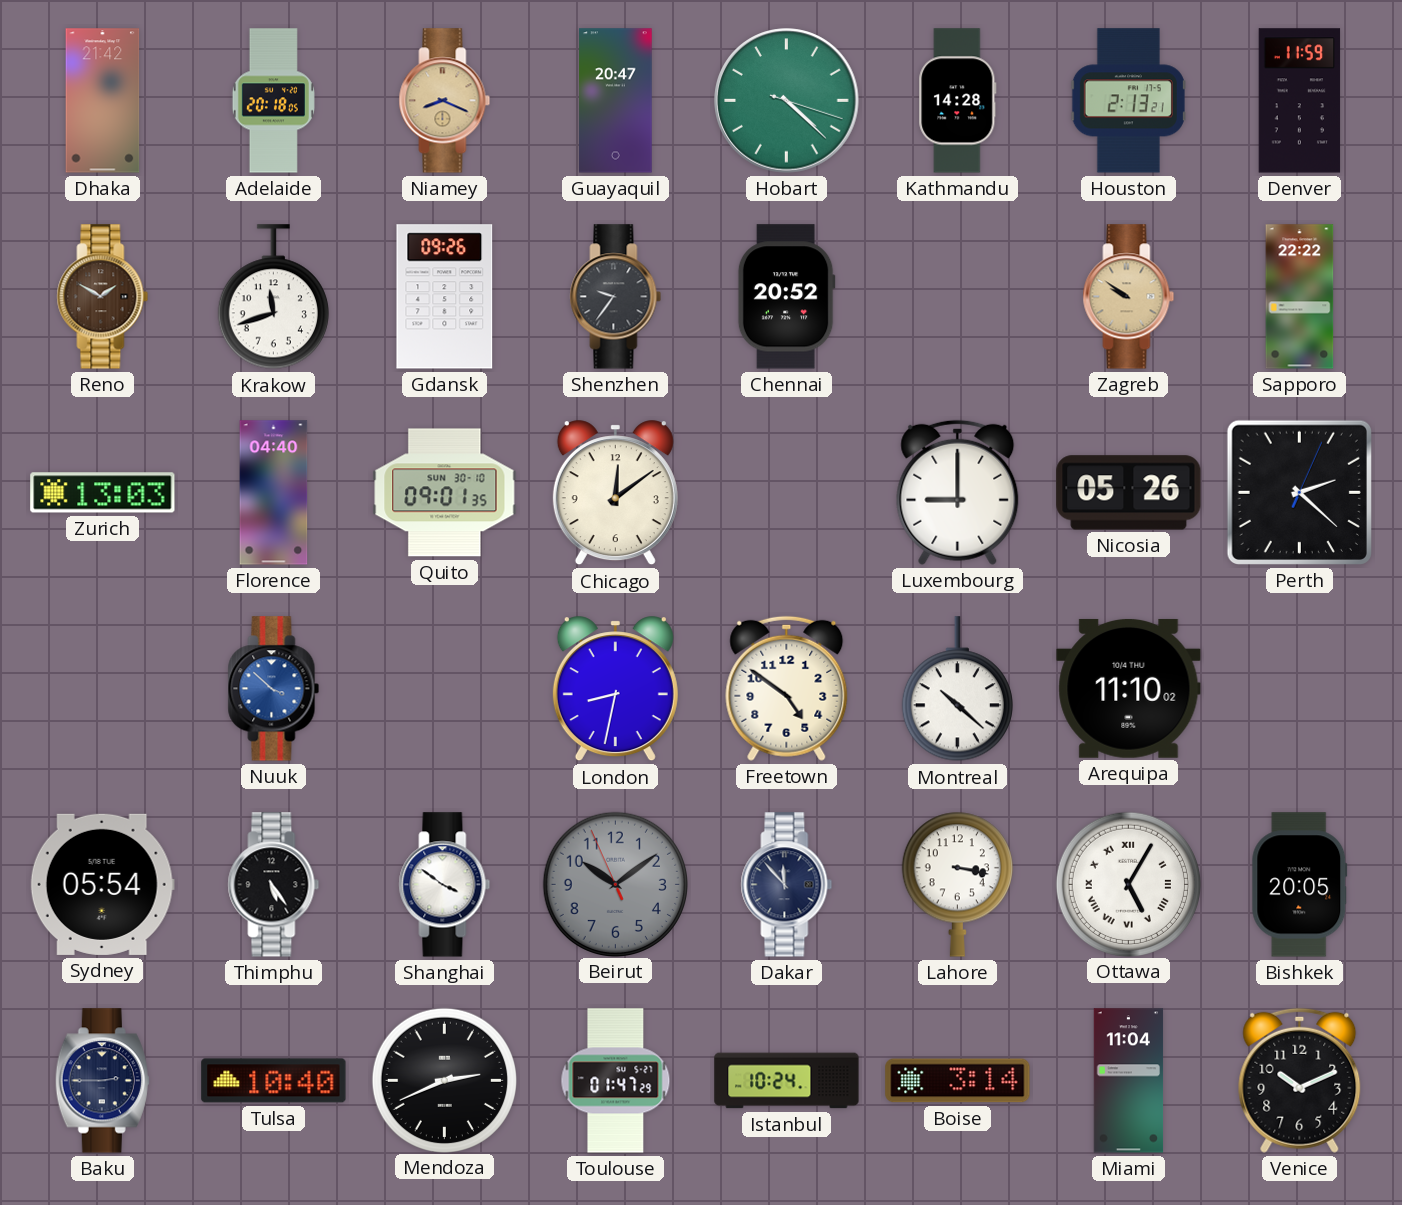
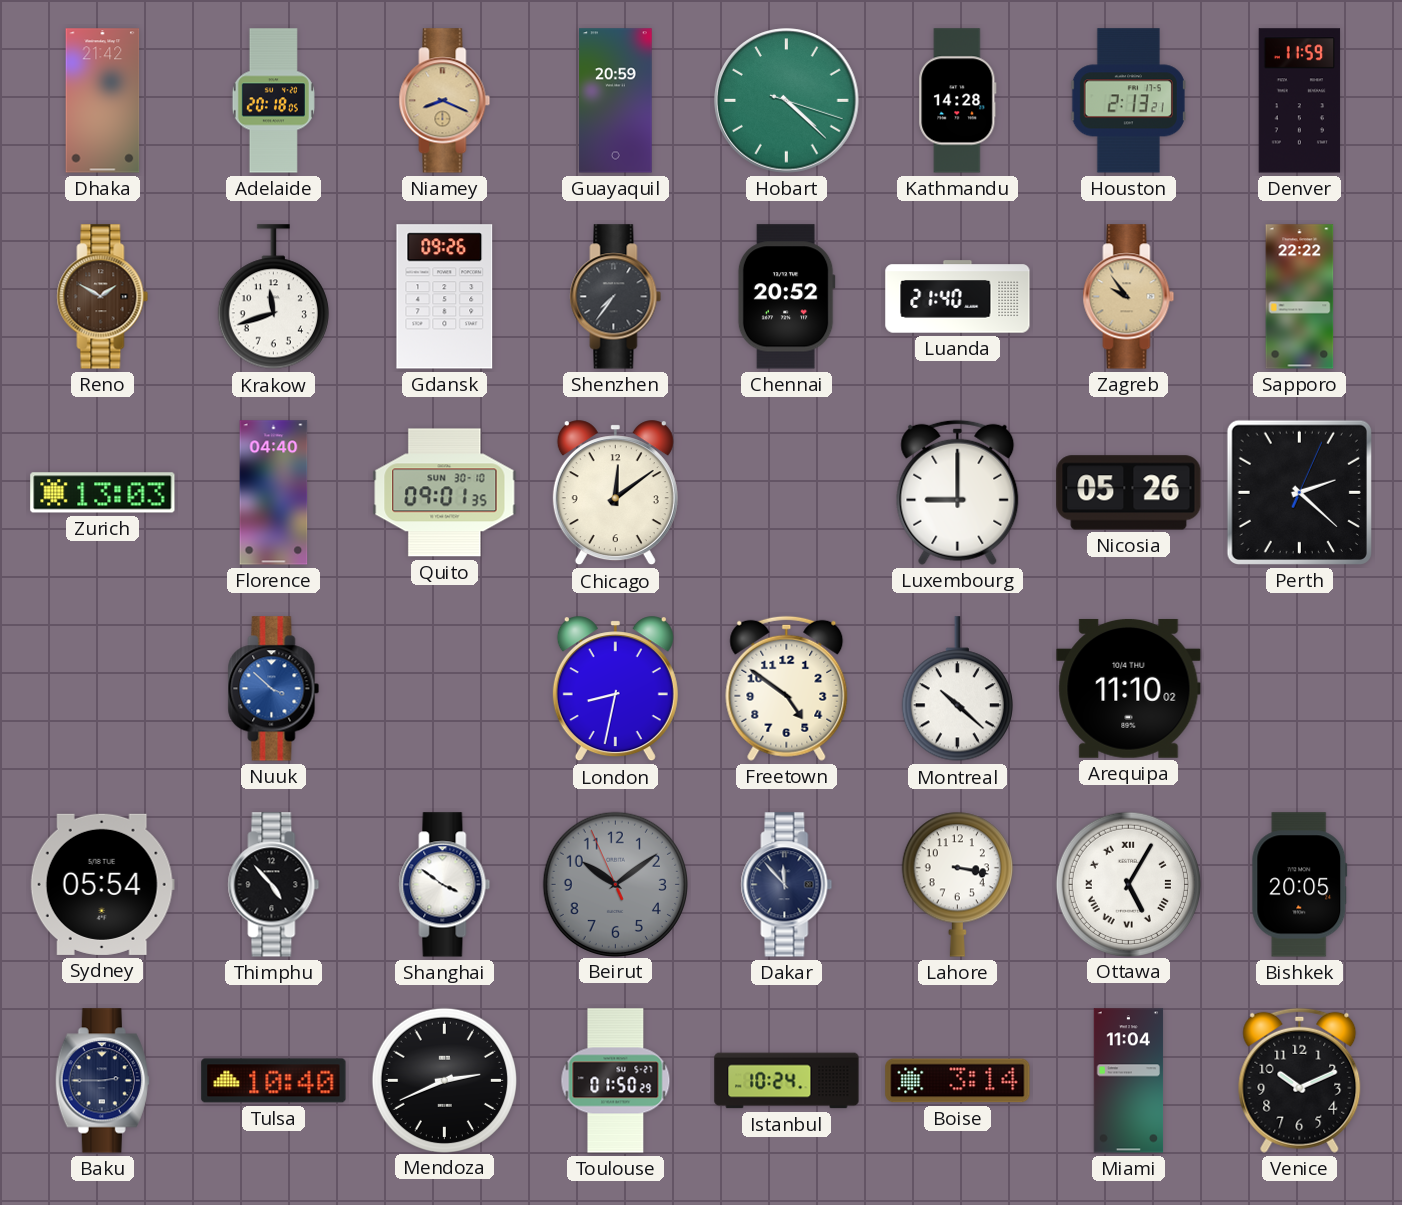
Guayaquil: 20:47 -> 20:59 (616, 101)
Shenzhen: 9:36 -> 7:36 (616, 297)
Luanda: none -> 21:40 (958, 297)
Zagreb: 9:51 -> 9:54 (1129, 297)
Thimphu: 5:24 -> 4:53 (274, 885)
Toulouse: 01:47 -> 01:50 (616, 1081)
